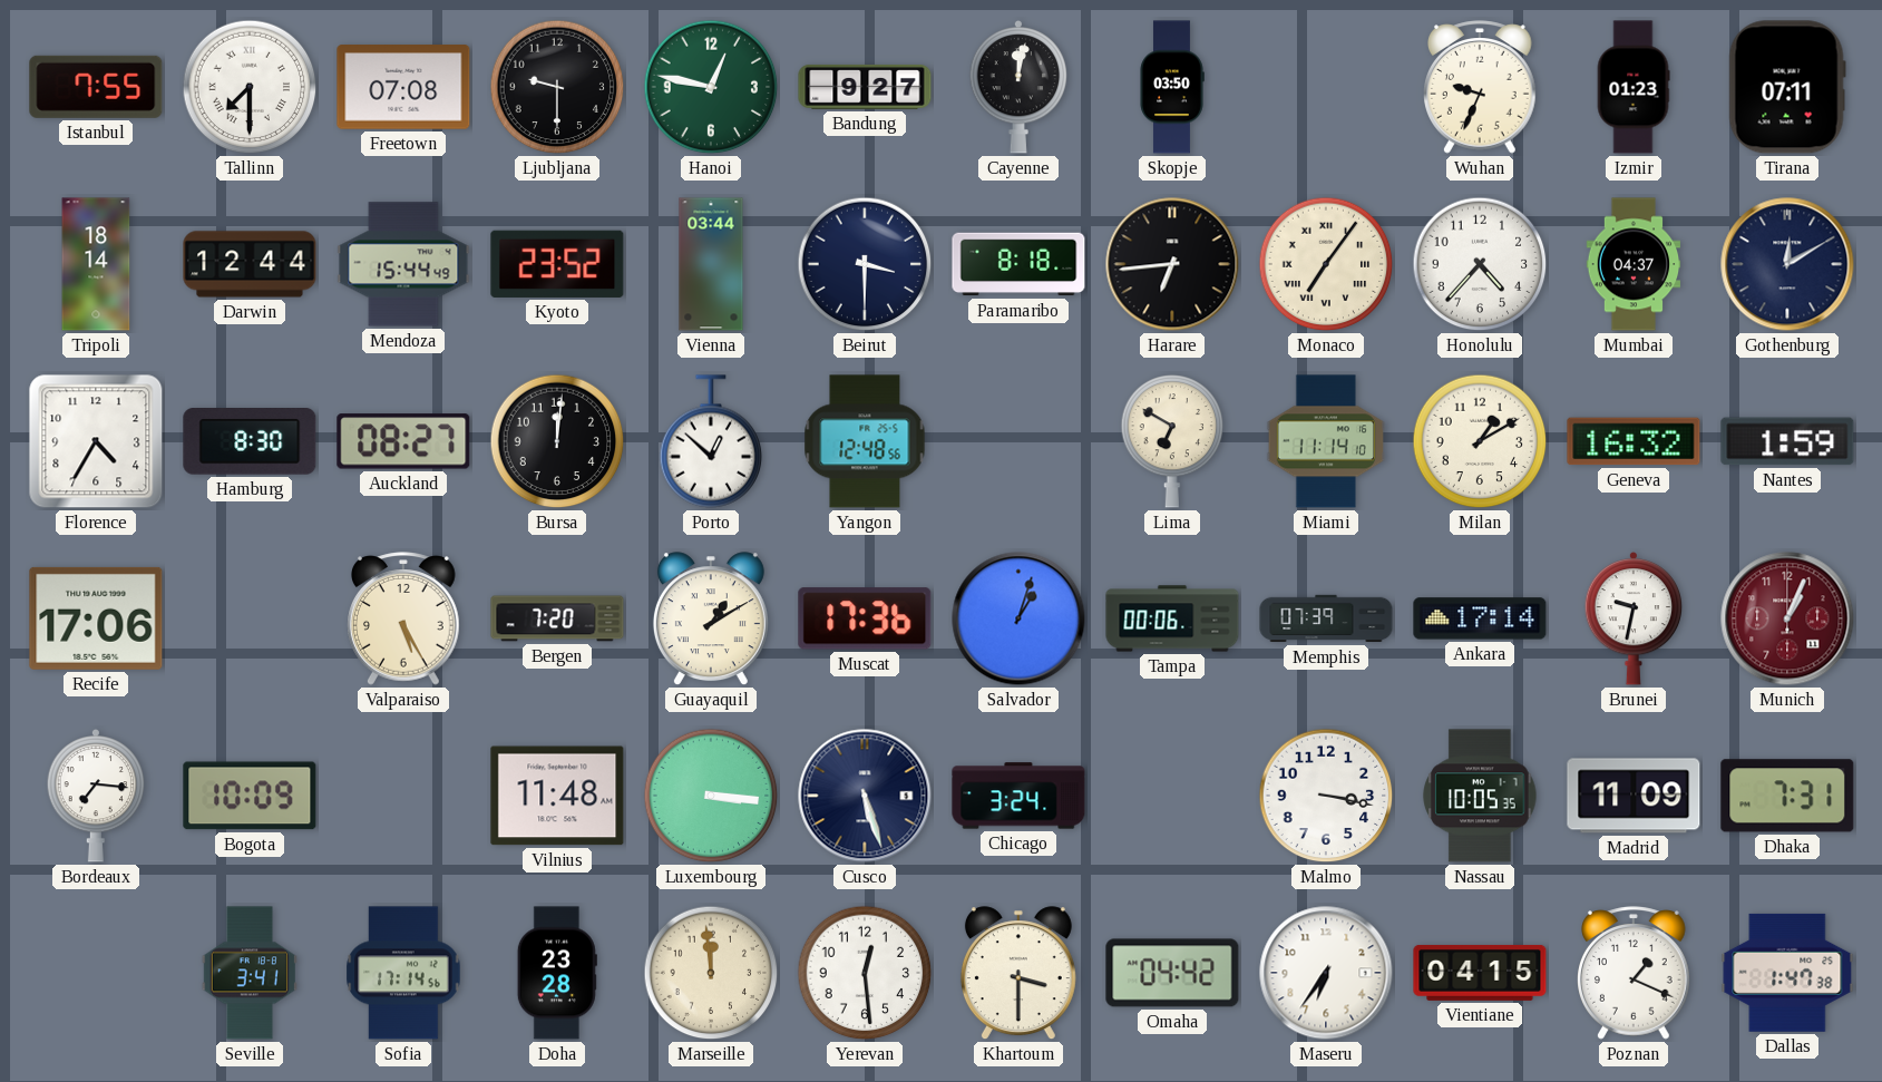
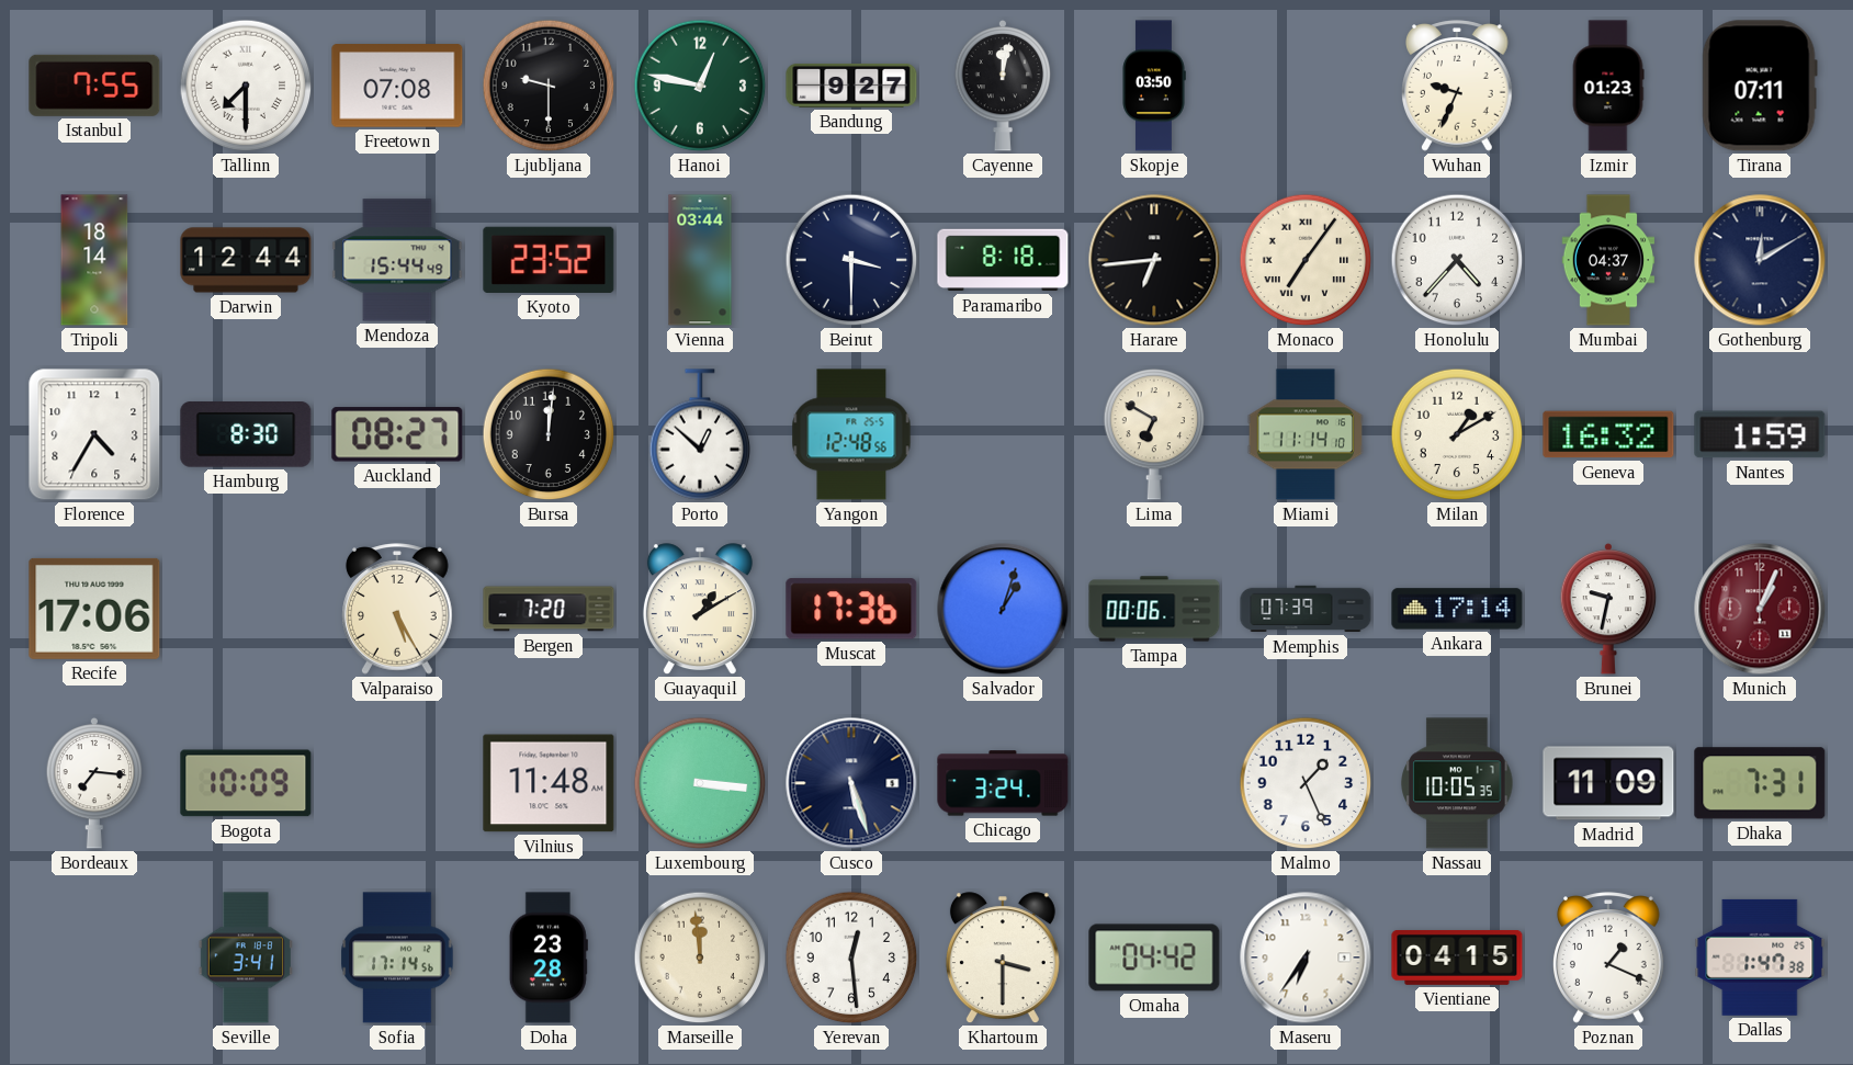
Malmo: 3:17 -> 1:26 (1306, 783)
